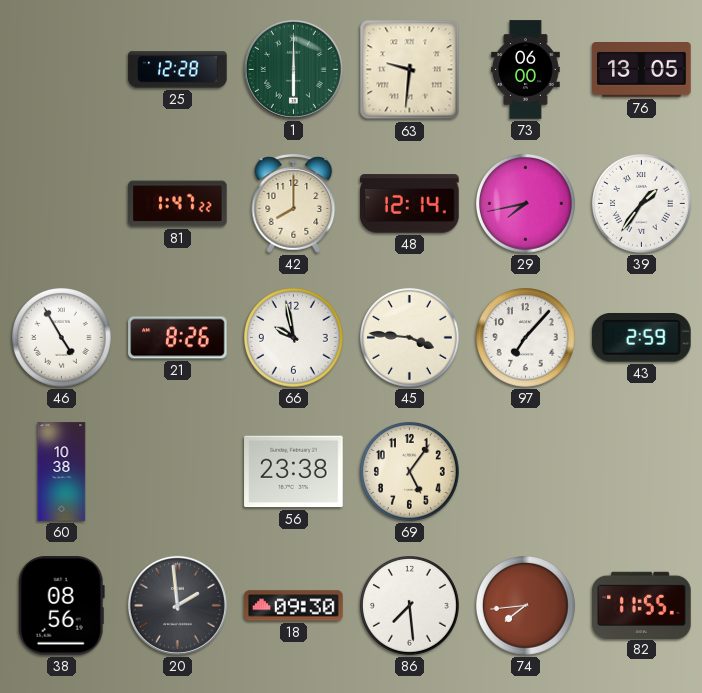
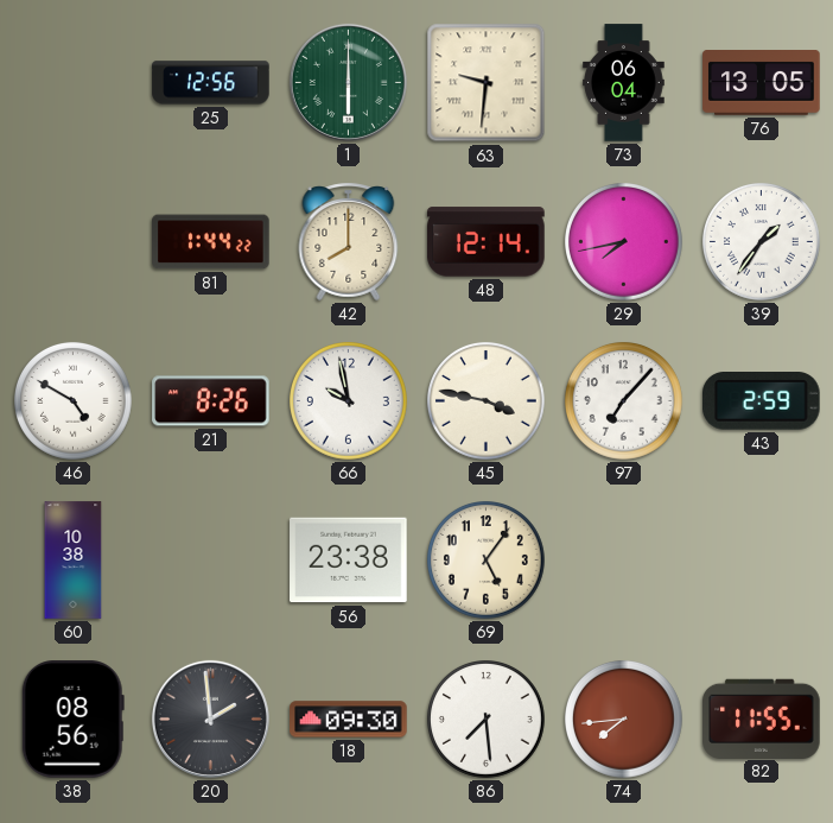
25: 12:28 -> 12:56 (211, 83)
73: 06:00 -> 06:04 (624, 83)
81: 1:47 -> 1:44 (211, 242)
46: 4:55 -> 4:50 (74, 401)
45: 3:46 -> 3:47 (487, 401)
